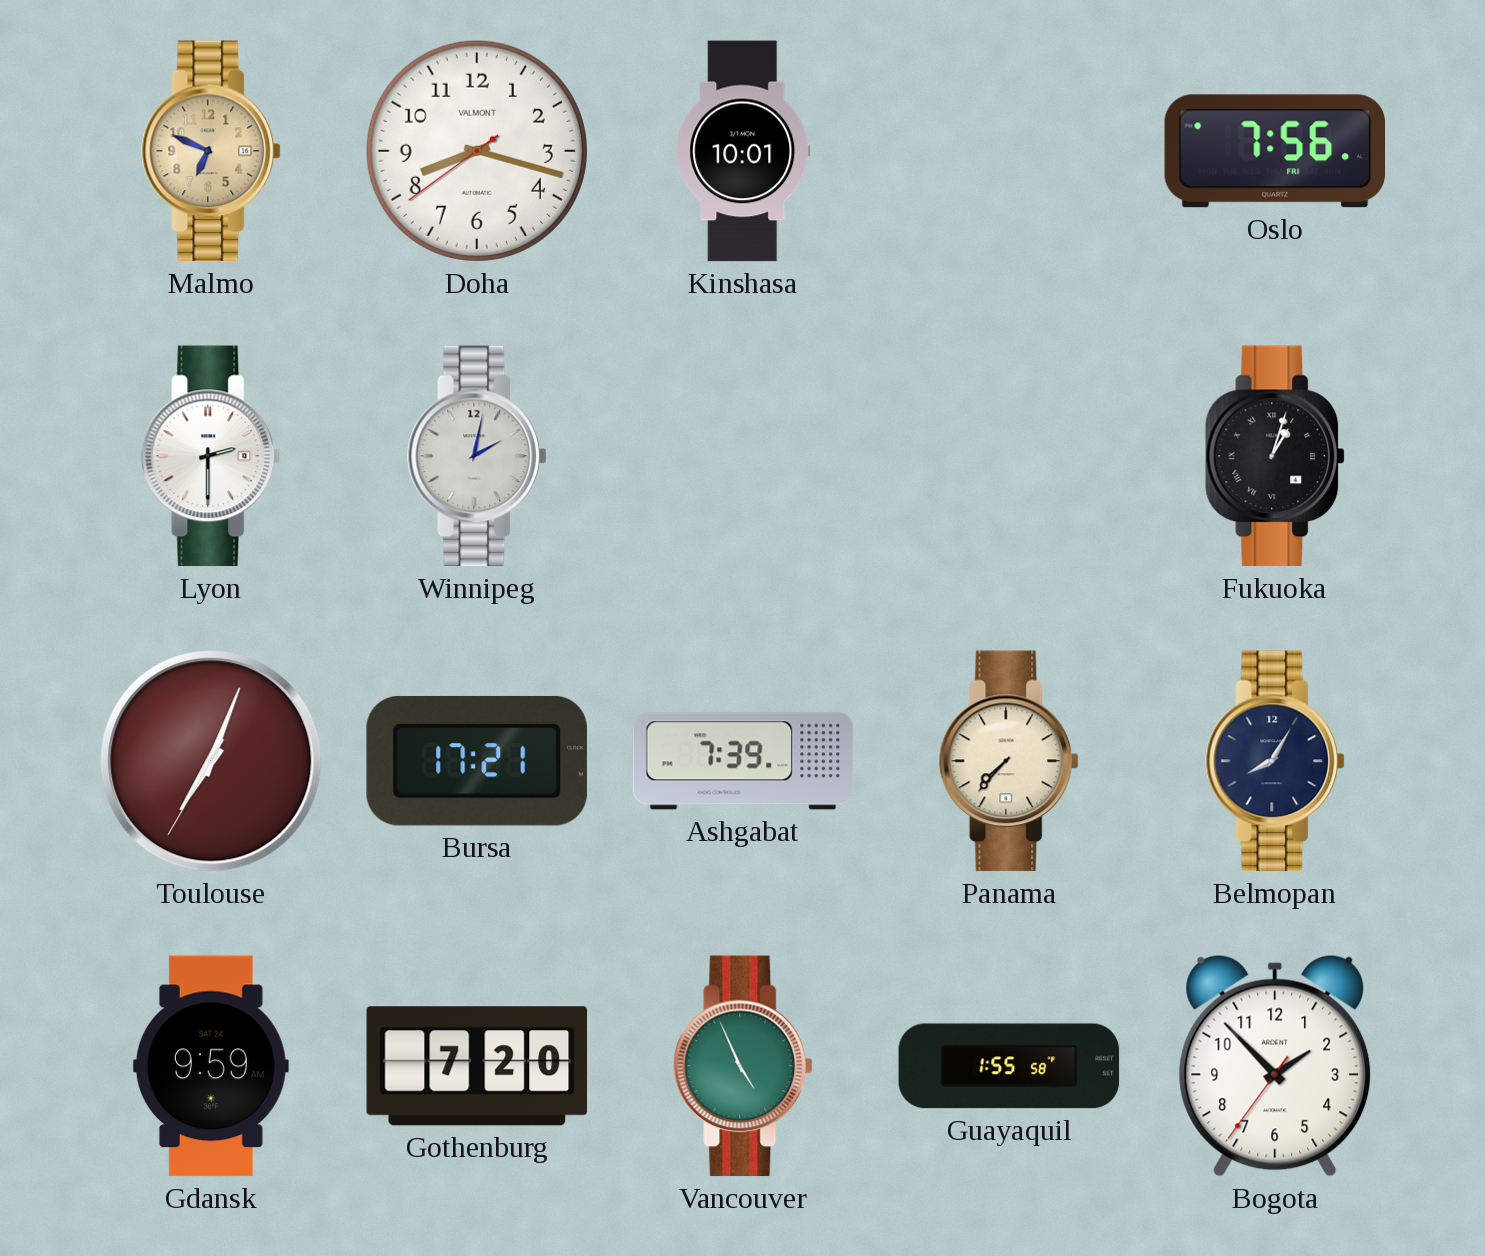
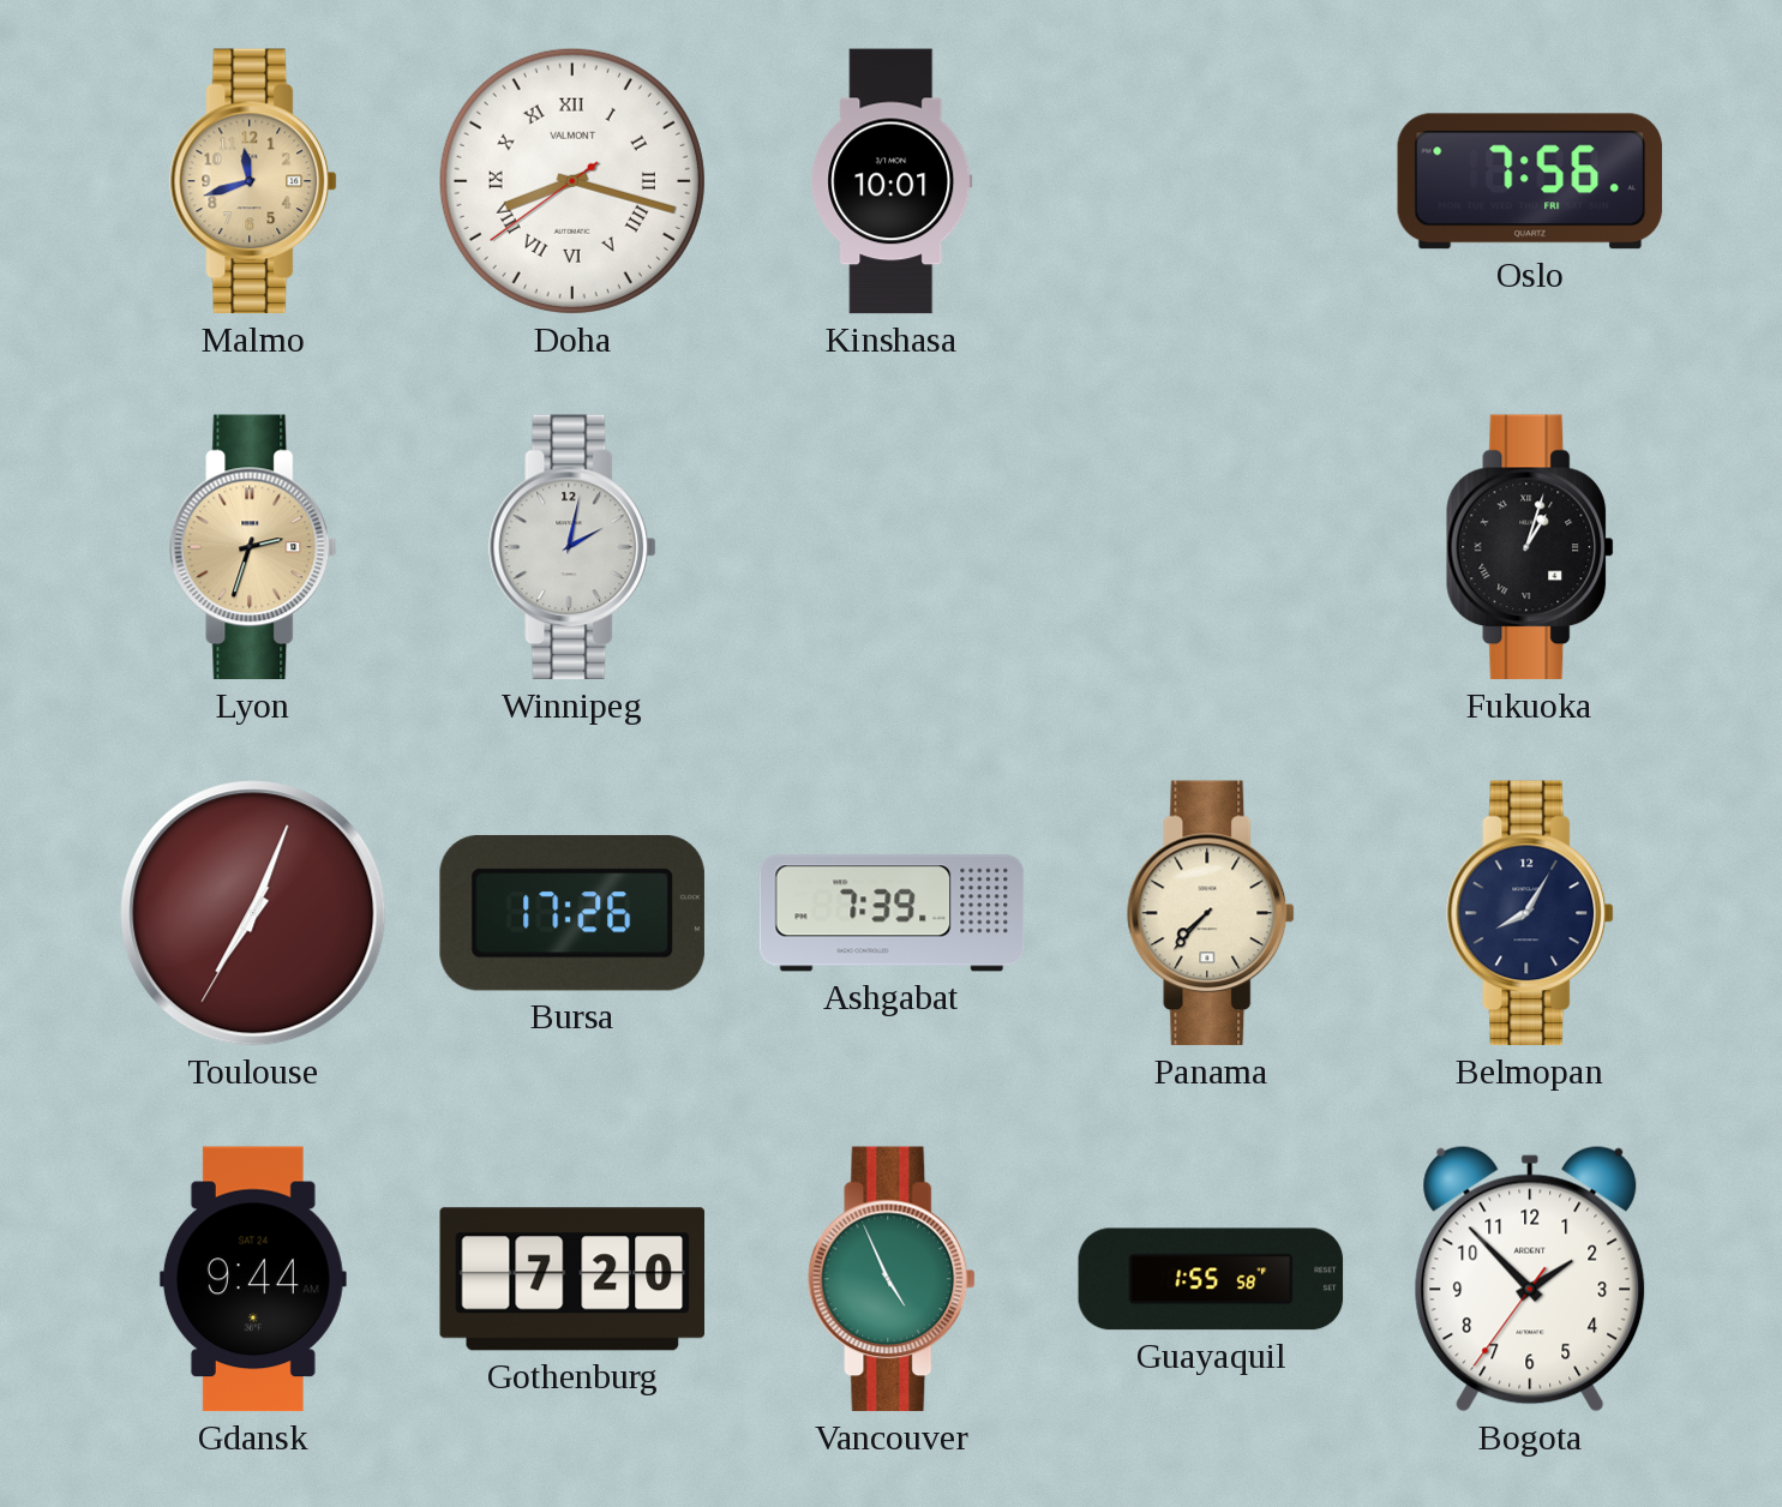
Malmo: 6:49 -> 11:42 (254, 181)
Doha numerals: Arabic -> Roman (572, 181)
Lyon: 2:30 -> 2:33 (254, 547)
Lyon dial: white -> champagne (254, 547)
Bursa: 17:21 -> 17:26 (572, 913)
Gdansk: 9:59 -> 9:44 (253, 1279)
